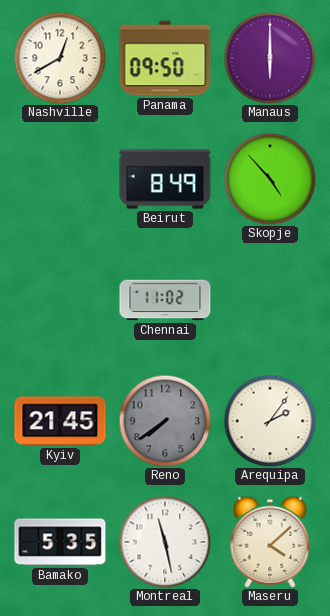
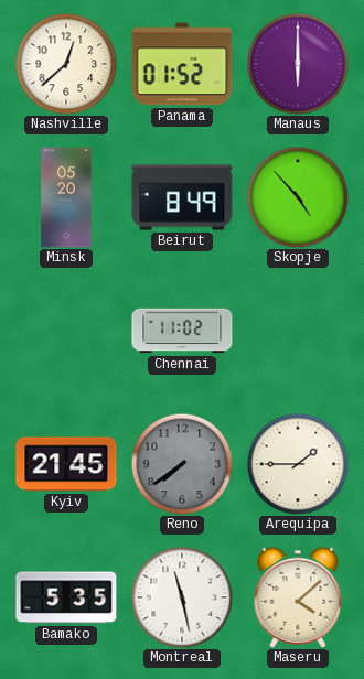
Nashville: 12:40 -> 12:38 (66, 64)
Panama: 09:50 -> 01:52 (182, 64)
Minsk: none -> 05:20 (66, 197)
Arequipa: 2:06 -> 1:45 (298, 464)
